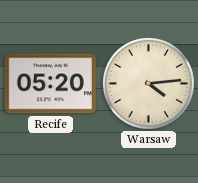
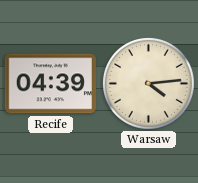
Recife: 05:20 -> 04:39 (50, 84)
